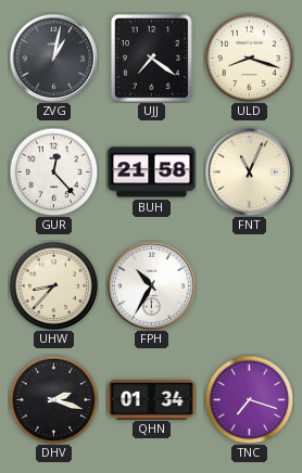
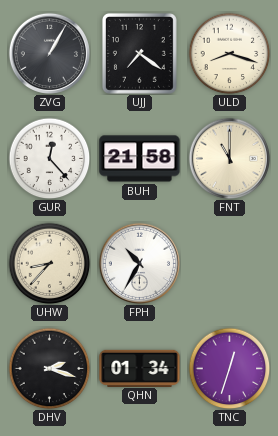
ZVG: 1:02 -> 1:05 (49, 53)
FNT: 11:04 -> 11:00 (229, 158)
TNC: 7:18 -> 12:33 (229, 368)
